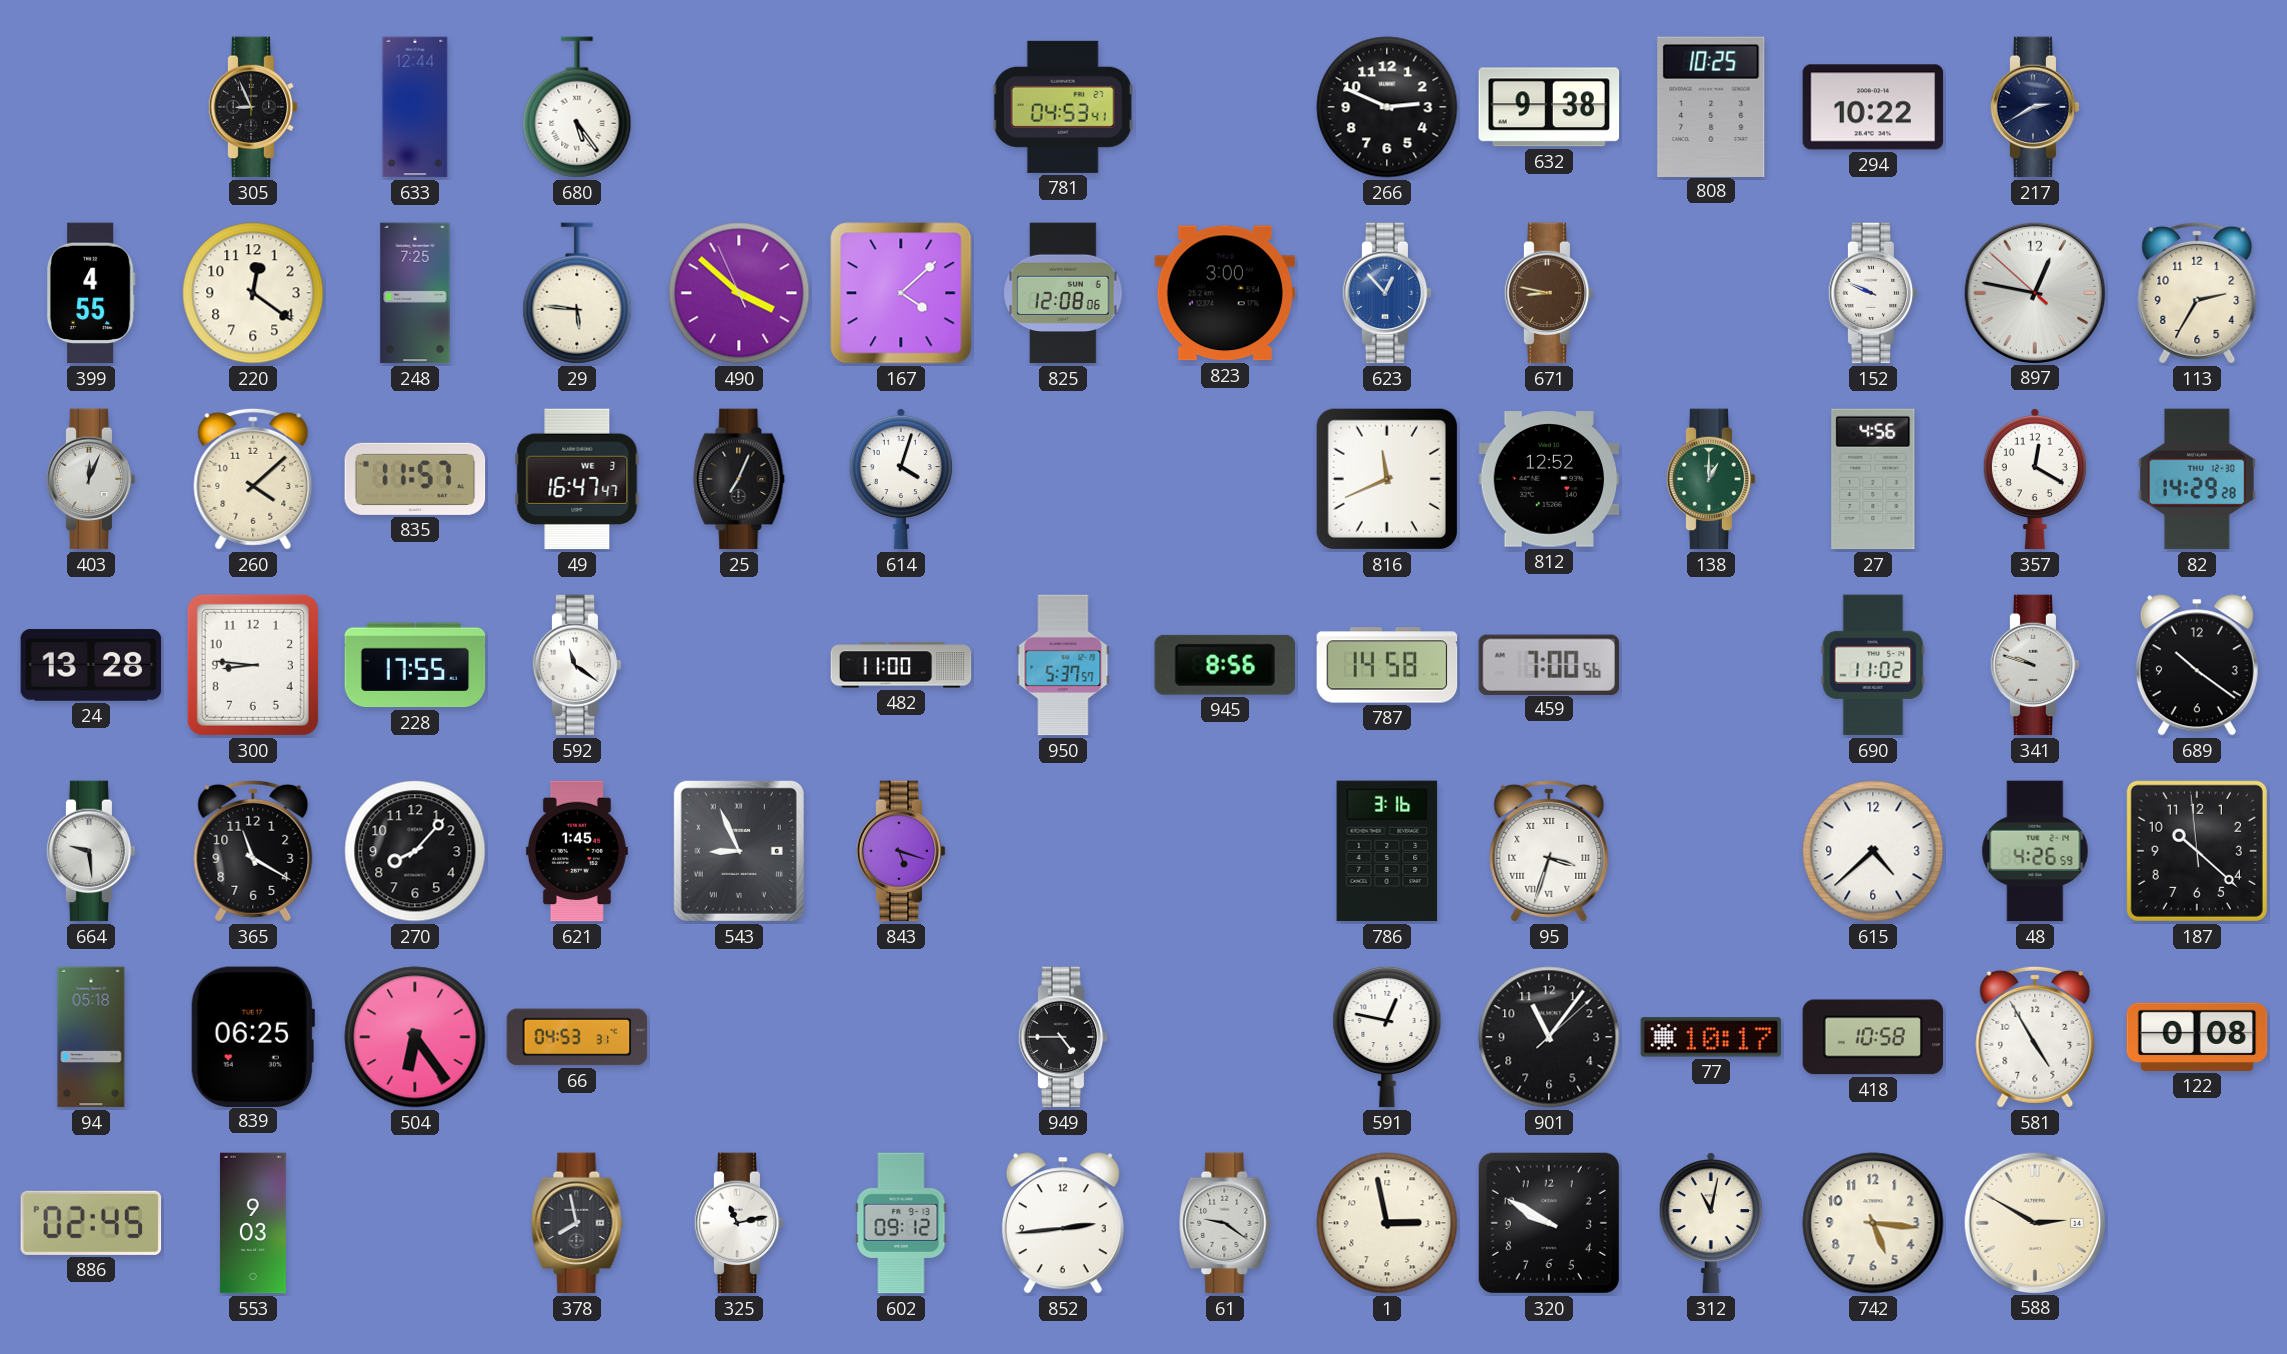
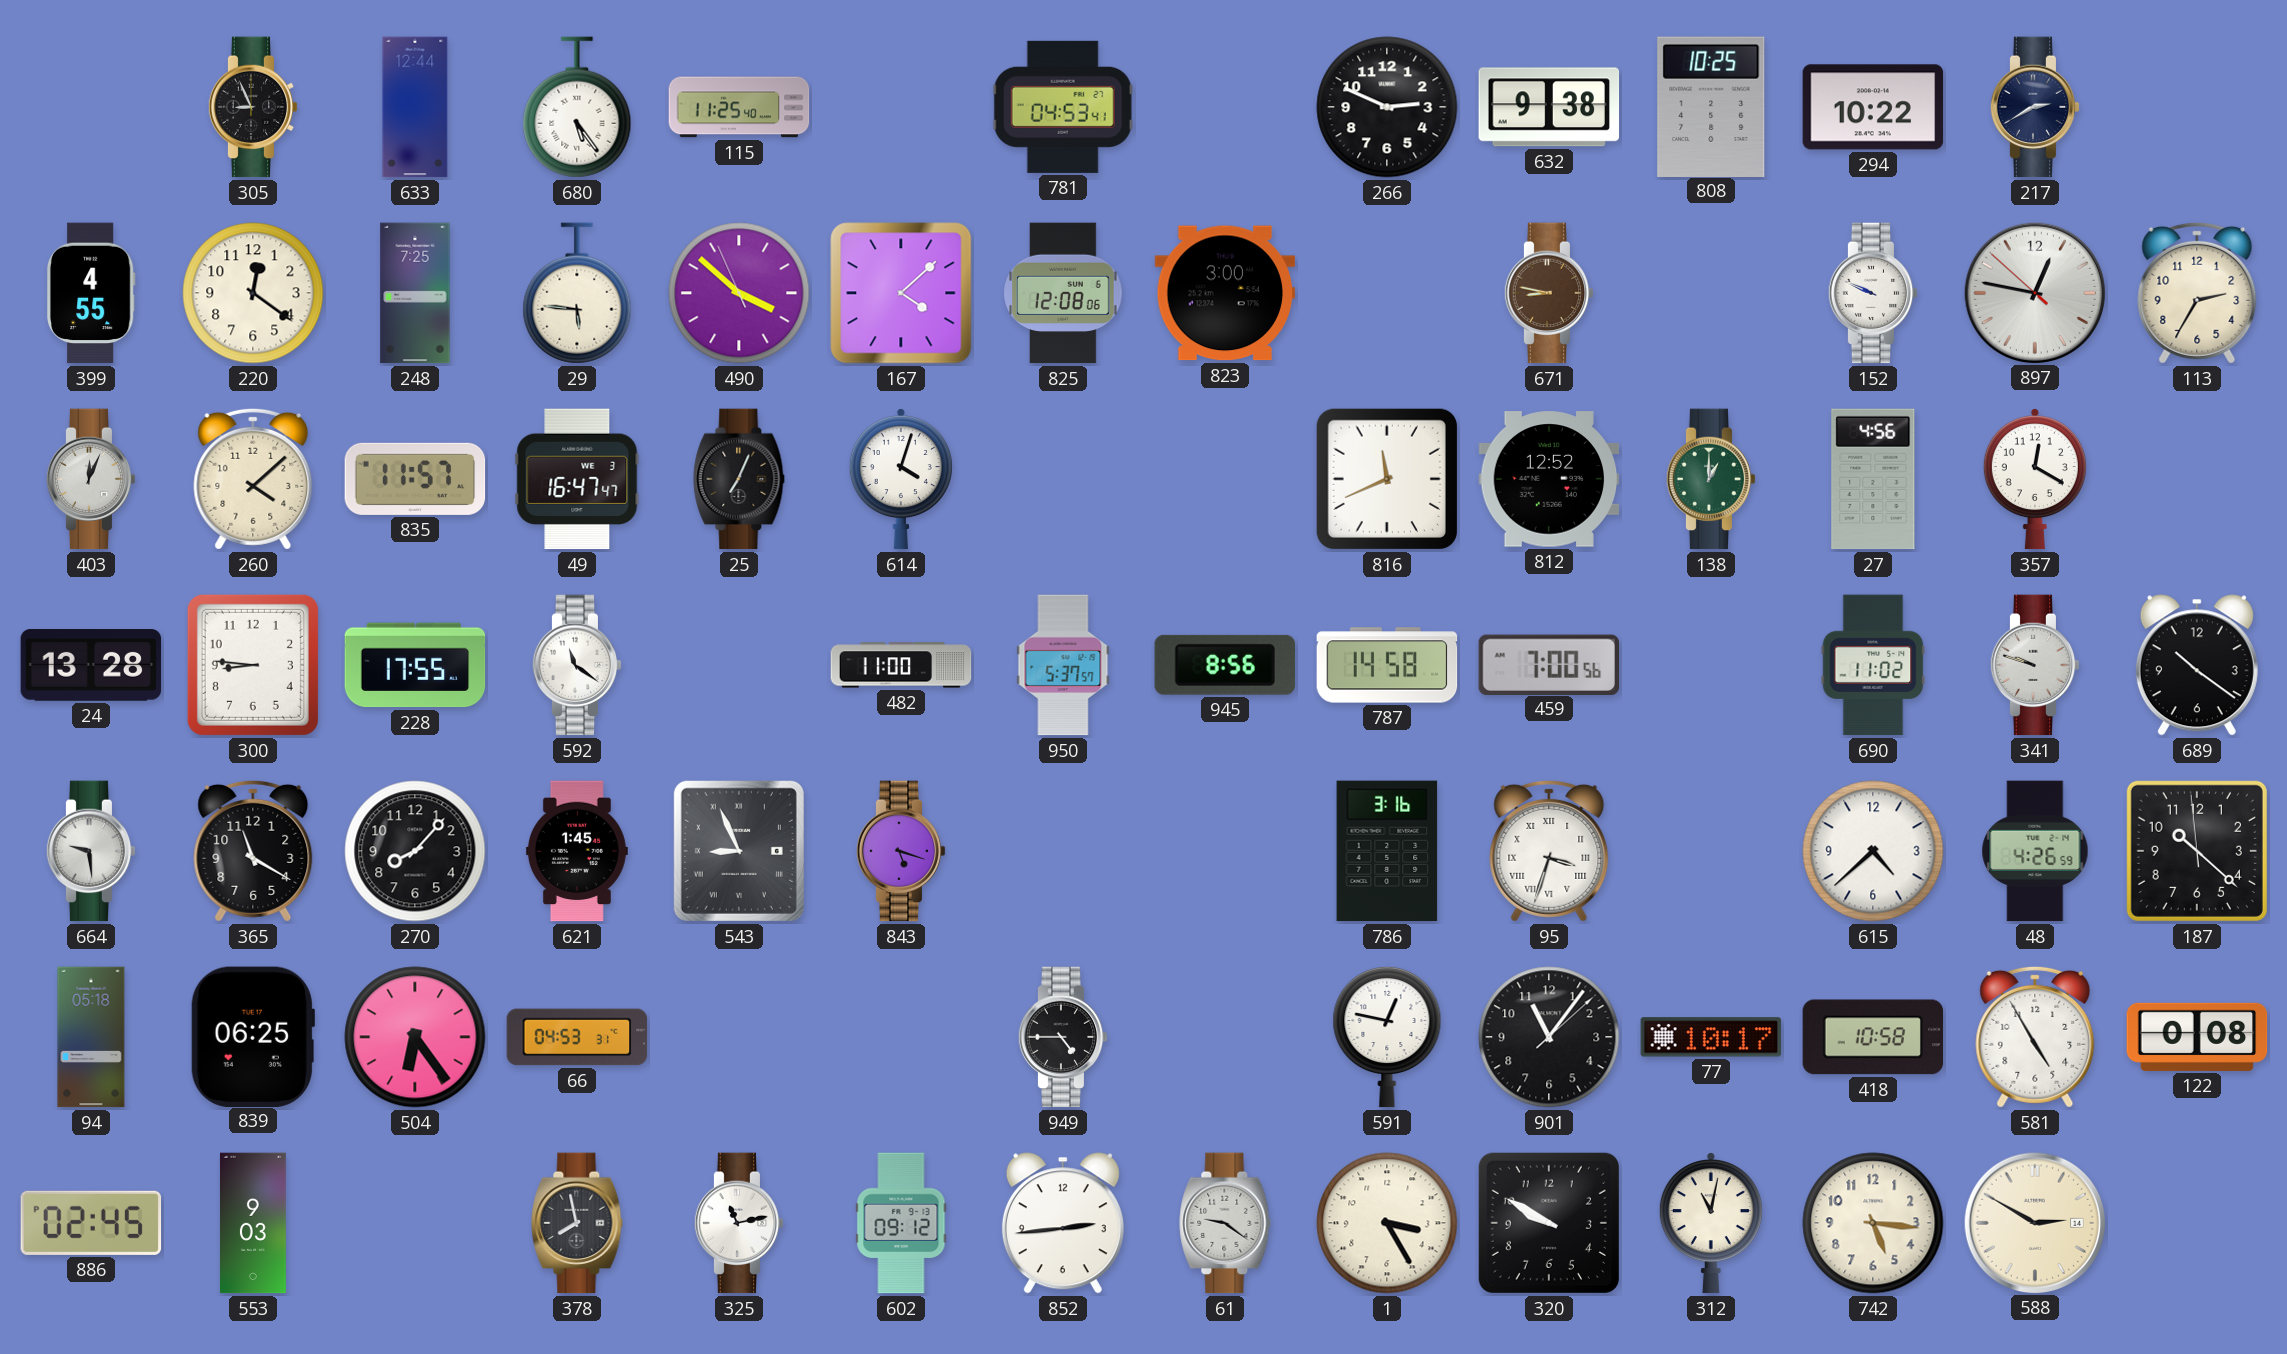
115: none -> 11:25 (739, 107)
623: 12:53 -> none (1387, 293)
82: 14:29 -> none (2197, 479)
1: 2:58 -> 3:25 (1387, 1223)
